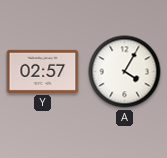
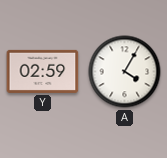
Y: 02:57 -> 02:59 (43, 71)
